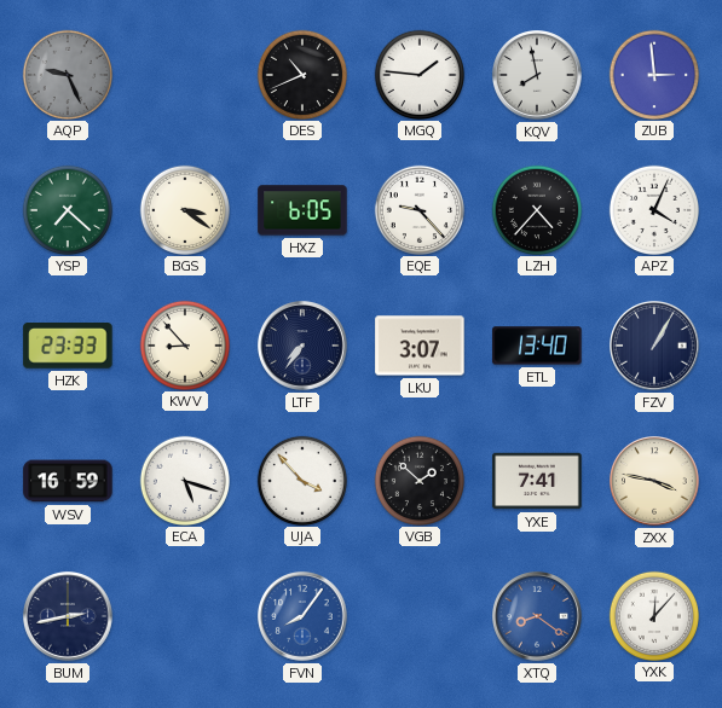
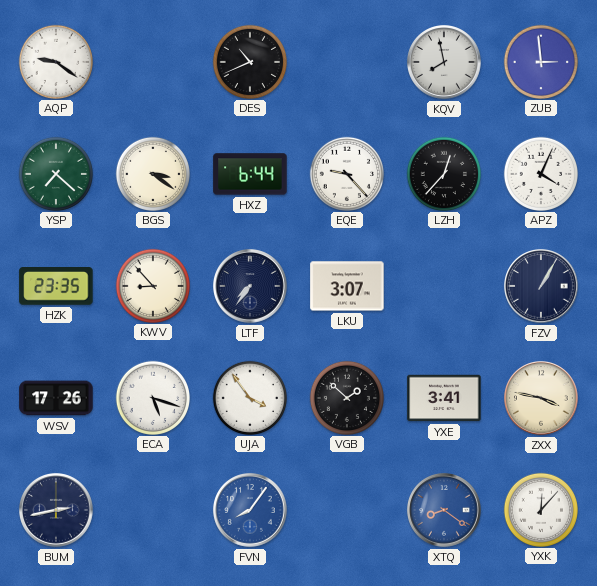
AQP: 9:26 -> 9:21 (55, 61)
AQP dial: grey -> white (55, 61)
MGQ: 1:46 -> none (418, 74)
HXZ: 6:05 -> 6:44 (250, 174)
LZH: 4:37 -> 12:37 (443, 173)
HZK: 23:33 -> 23:35 (56, 286)
ETL: 13:40 -> none (537, 346)
WSV: 16:59 -> 17:26 (56, 398)
UJA: 3:53 -> 3:54 (249, 397)
YXE: 7:41 -> 3:41 (444, 398)
